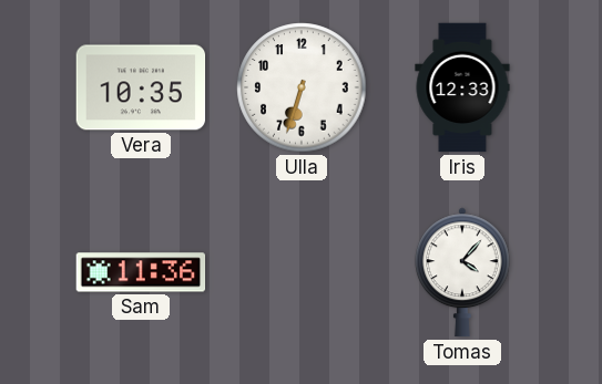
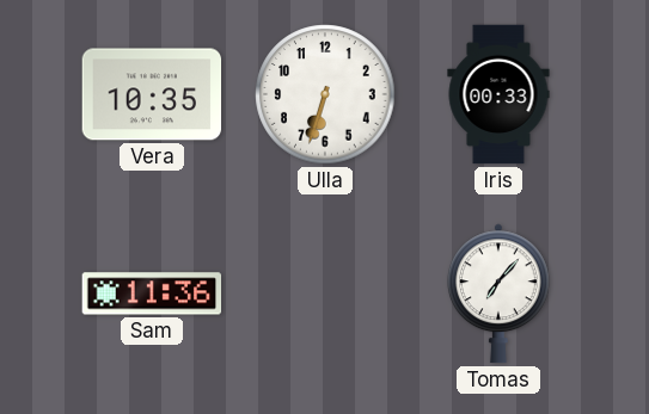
Iris: 12:33 -> 00:33 (498, 94)
Tomas: 4:07 -> 7:07 (500, 293)
